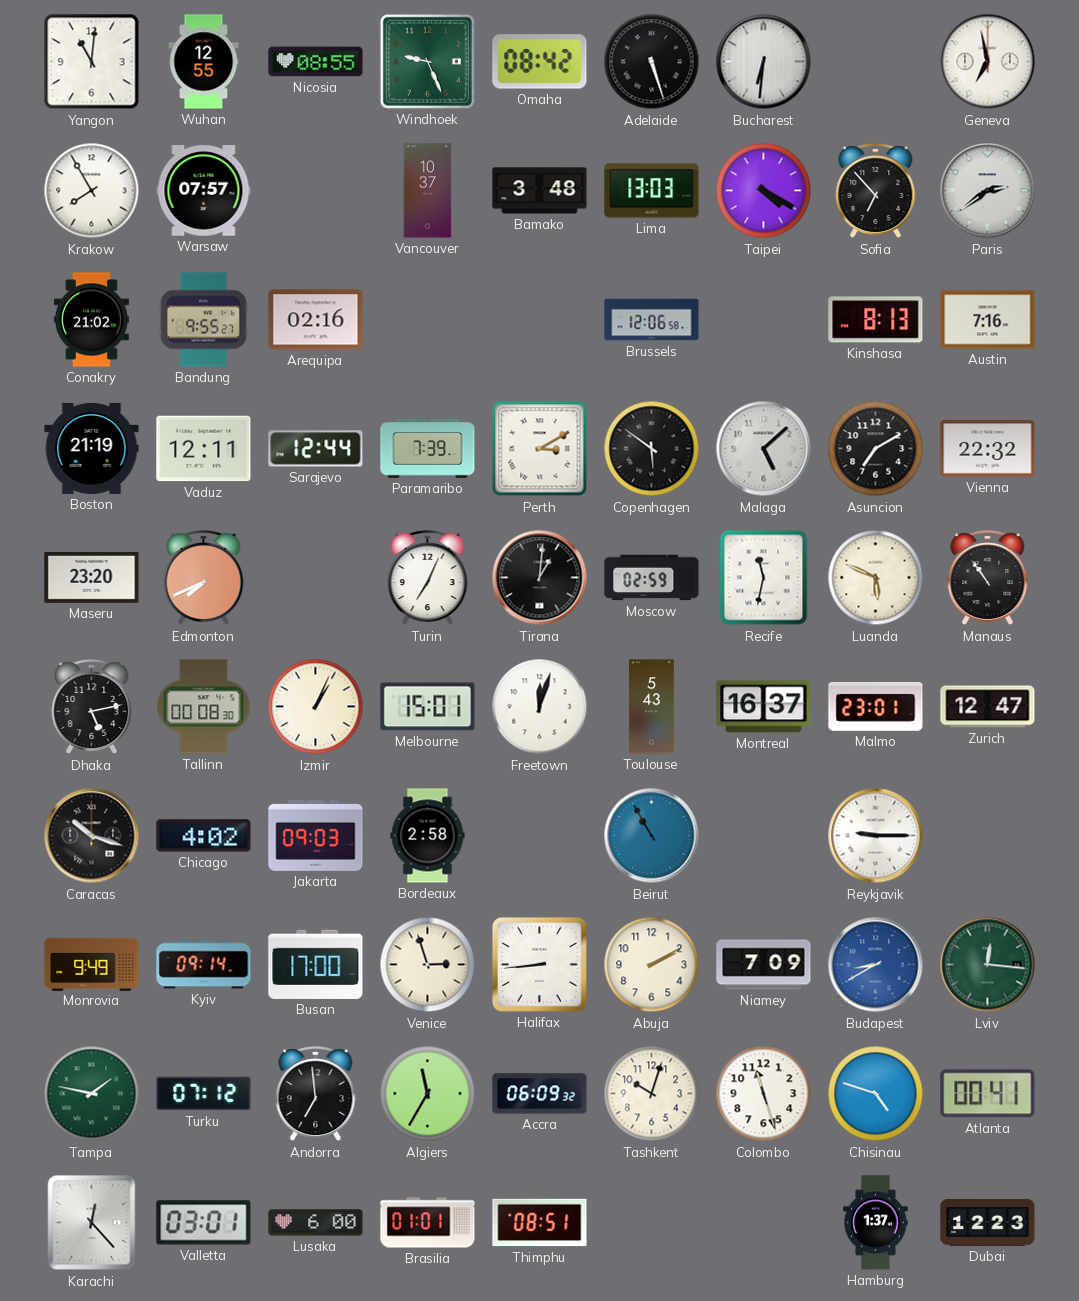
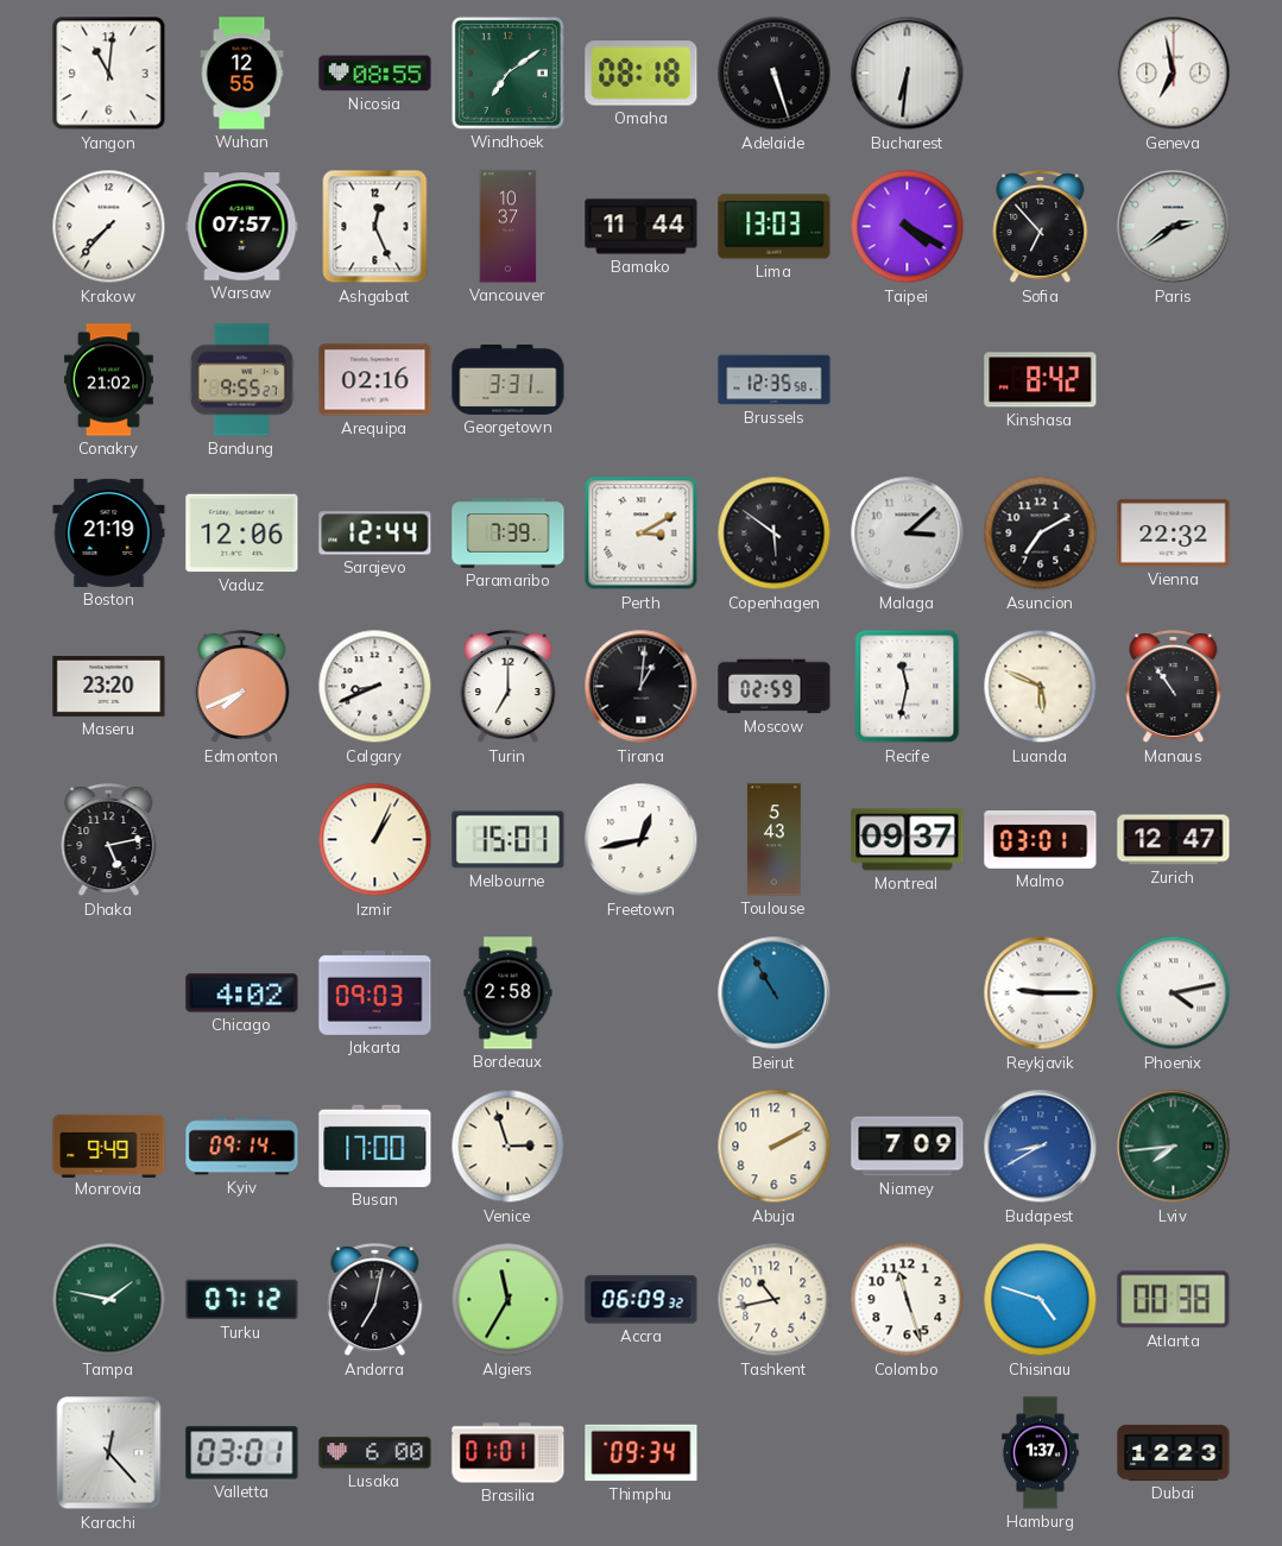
Windhoek: 9:26 -> 7:09 (507, 72)
Omaha: 08:42 -> 08:18 (642, 74)
Krakow: 7:55 -> 7:37 (109, 227)
Ashgabat: none -> 12:26 (375, 227)
Bamako: 3:48 -> 11:44 (642, 227)
Georgetown: none -> 3:31 (509, 379)
Brussels: 12:06 -> 12:35 (775, 380)
Kinshasa: 8:13 -> 8:42 (1041, 380)
Austin: 7:16 -> none (988, 320)
Vaduz: 12:11 -> 12:06 (242, 534)
Malaga: 5:08 -> 3:08 (908, 534)
Calgary: none -> 8:41 (375, 687)
Turin: 7:04 -> 7:00 (509, 687)
Tallinn: 00:08 -> none (204, 707)
Freetown: 12:03 -> 12:43 (642, 840)
Montreal: 16:37 -> 09:37 (908, 840)
Malmo: 23:01 -> 03:01 (1041, 840)
Caracas: 10:18 -> none (92, 836)
Phoenix: none -> 4:13 (1174, 993)
Halifax: 8:44 -> none (539, 964)
Lviv: 12:16 -> 7:44 (1174, 1147)
Andorra: 6:59 -> 7:02 (375, 1300)
Tashkent: 10:03 -> 10:43 (775, 1300)
Atlanta: 00:41 -> 00:38 (1174, 1300)
Thimphu: 08:51 -> 09:34 (642, 1453)
